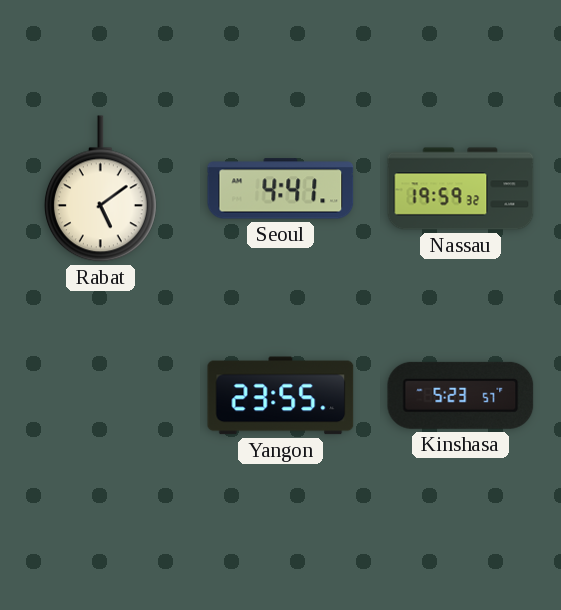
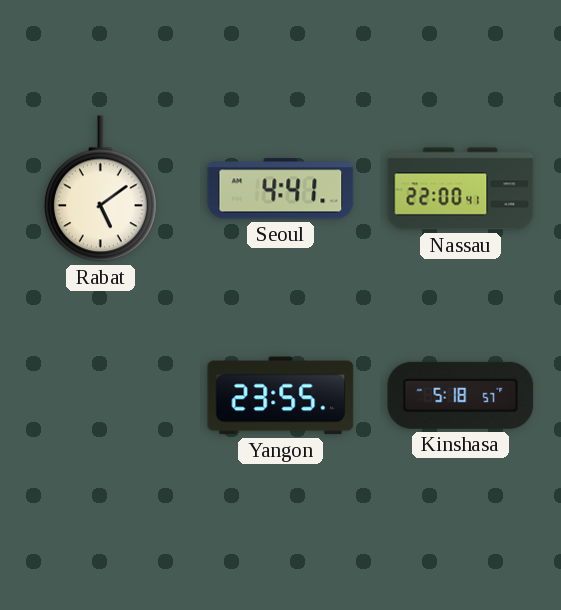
Nassau: 19:59 -> 22:00 (461, 189)
Kinshasa: 5:23 -> 5:18 (461, 395)
